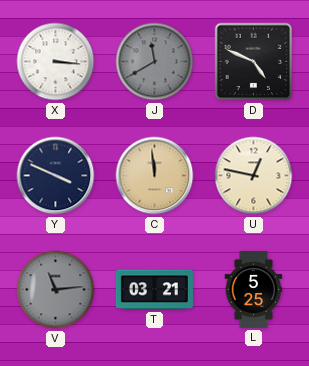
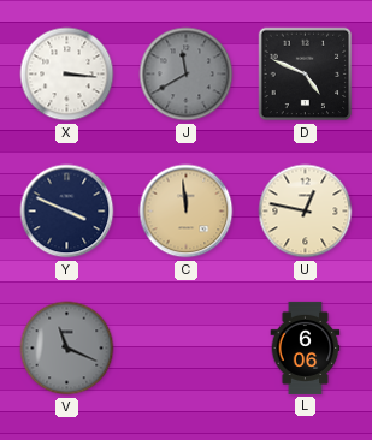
V: 11:14 -> 11:19 (67, 349)
T: 03:21 -> none (154, 290)
L: 5:25 -> 6:06 (306, 347)
